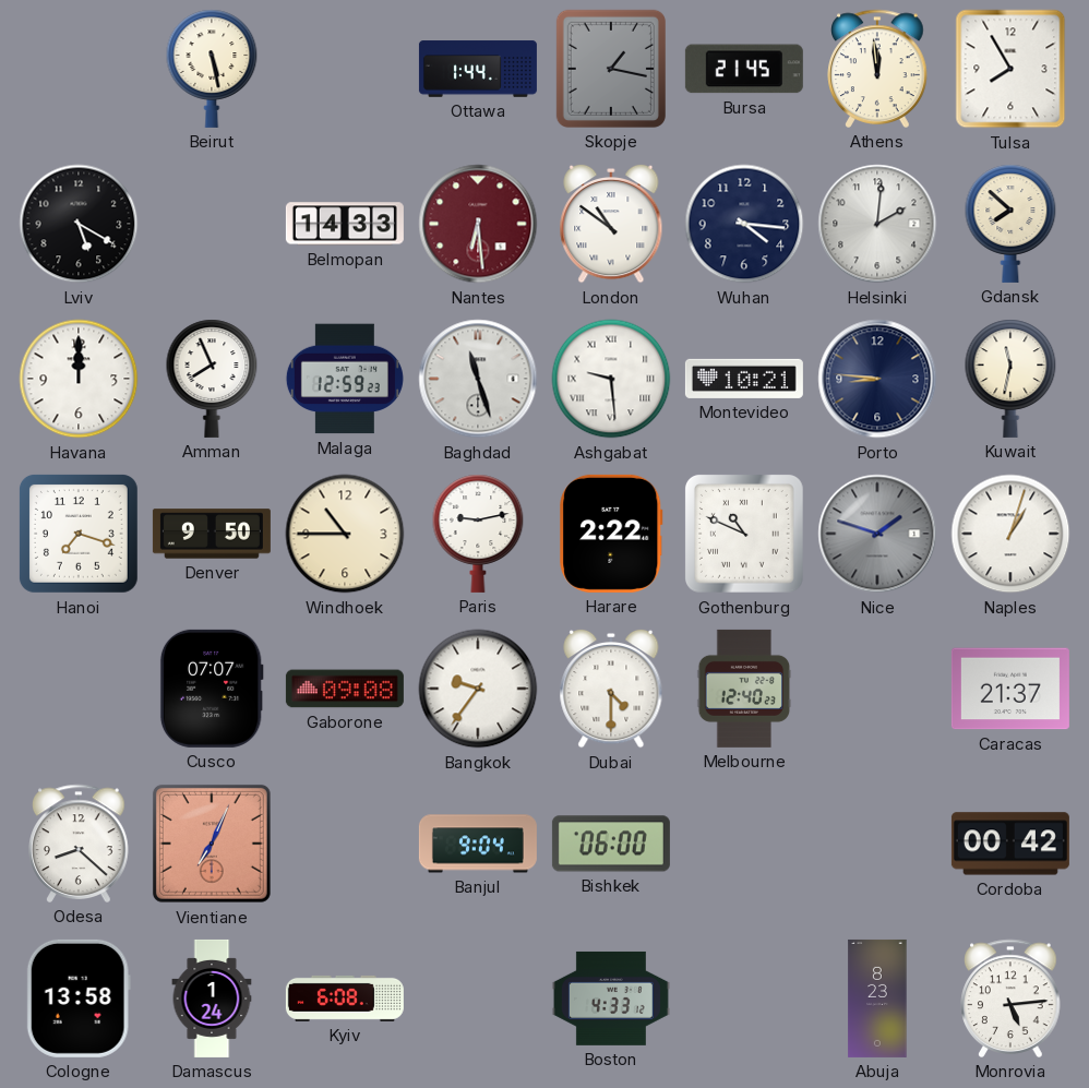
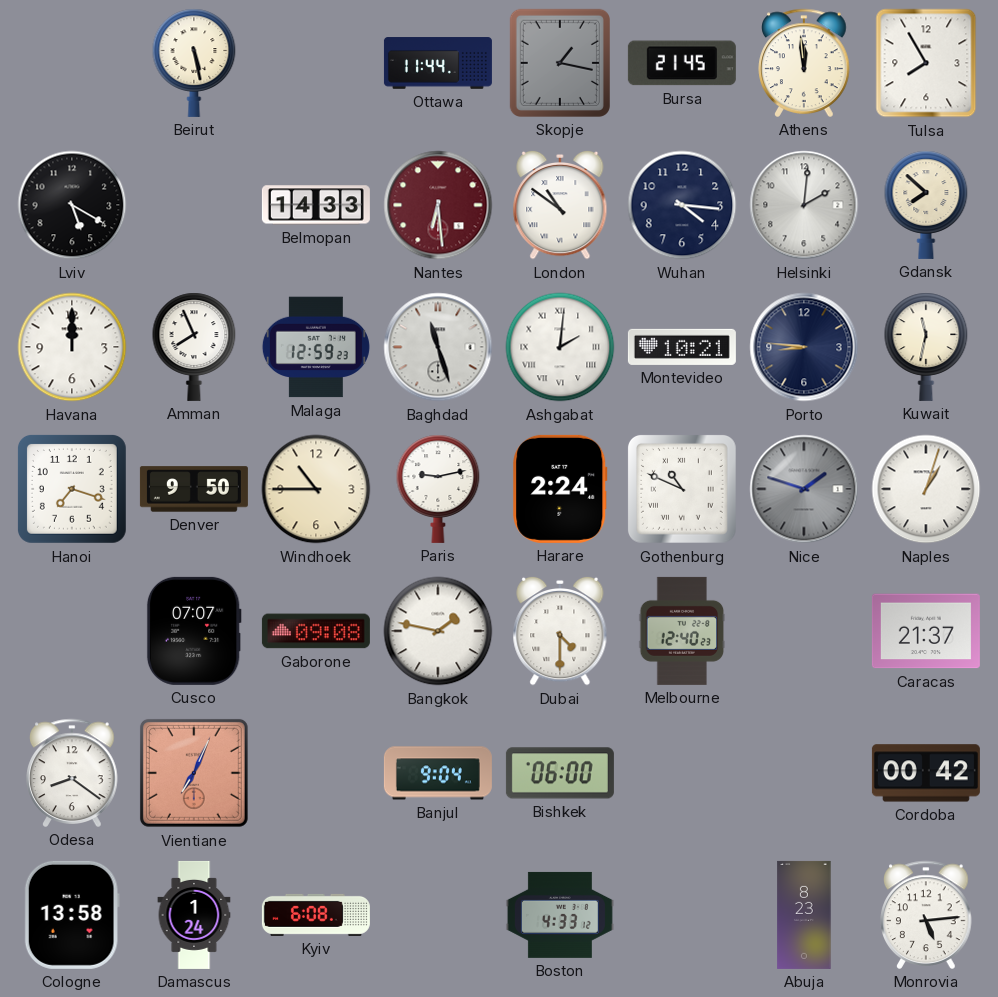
Ottawa: 1:44 -> 11:44 (438, 63)
Ashgabat: 9:29 -> 2:01 (560, 347)
Harare: 2:22 -> 2:24 (560, 489)
Bangkok: 9:36 -> 1:47 (438, 631)
Odesa: 8:22 -> 8:21 (72, 773)
